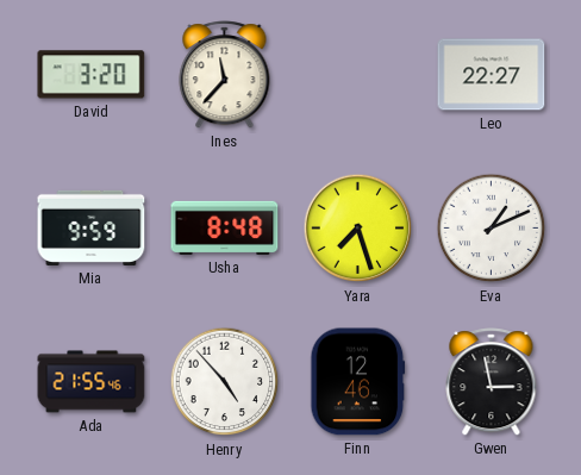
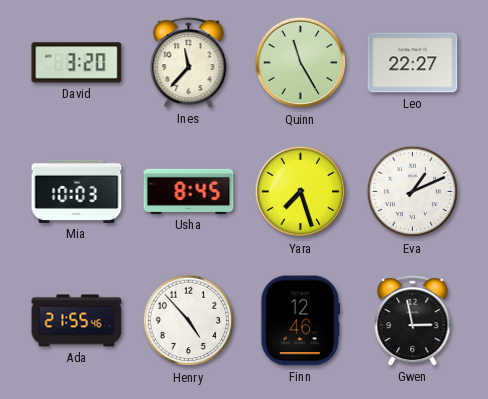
Quinn: none -> 11:25 (301, 63)
Mia: 9:59 -> 10:03 (77, 191)
Usha: 8:48 -> 8:45 (189, 191)
